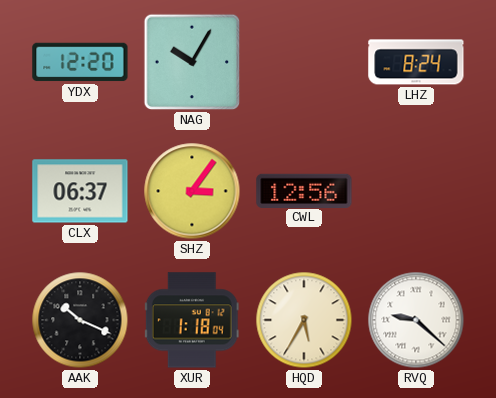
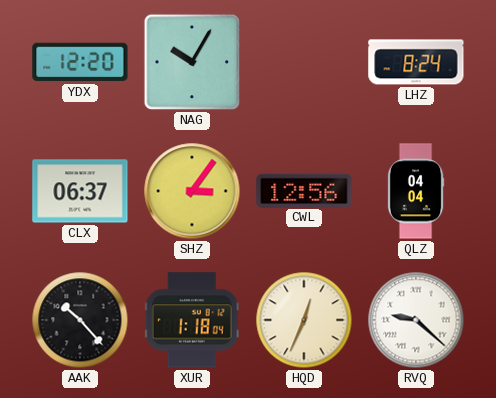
QLZ: none -> 04:04 (416, 191)
AAK: 10:19 -> 10:23 (80, 320)
HQD: 5:35 -> 12:34 (304, 320)
